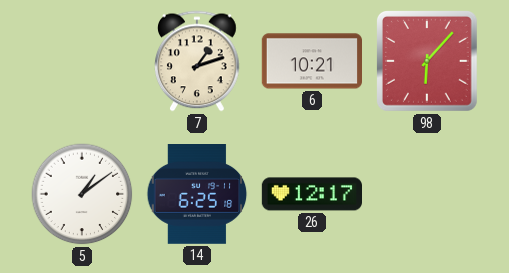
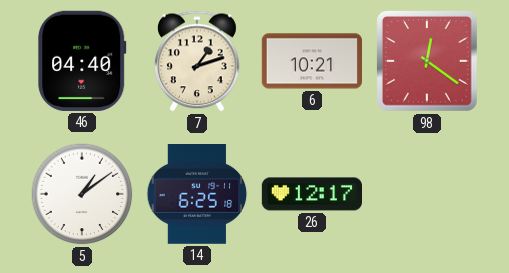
46: none -> 04:40 (82, 61)
98: 6:07 -> 12:21 (427, 61)
